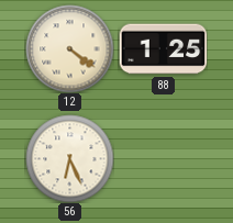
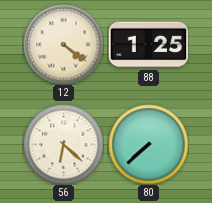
56: 6:26 -> 6:22 (63, 144)
80: none -> 7:38 (148, 144)
